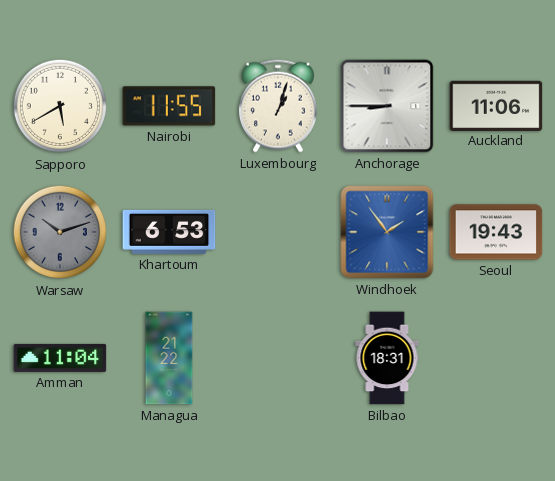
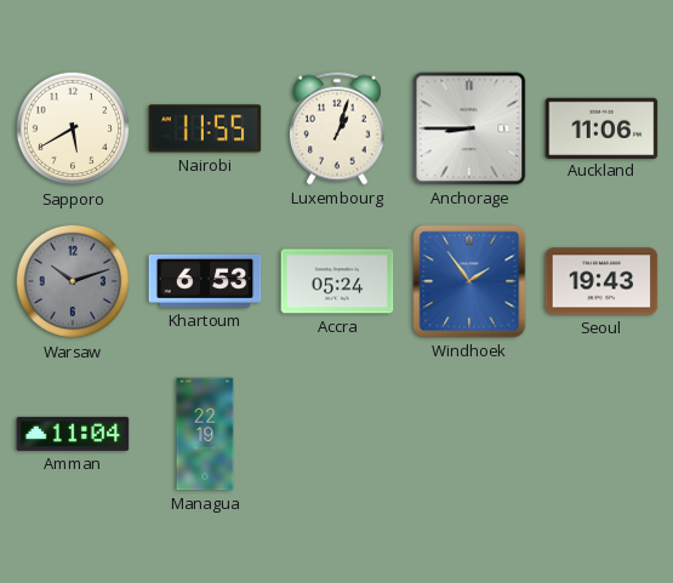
Accra: none -> 05:24 (337, 281)
Managua: 21:22 -> 22:19 (205, 434)
Bilbao: 18:31 -> none (387, 358)
